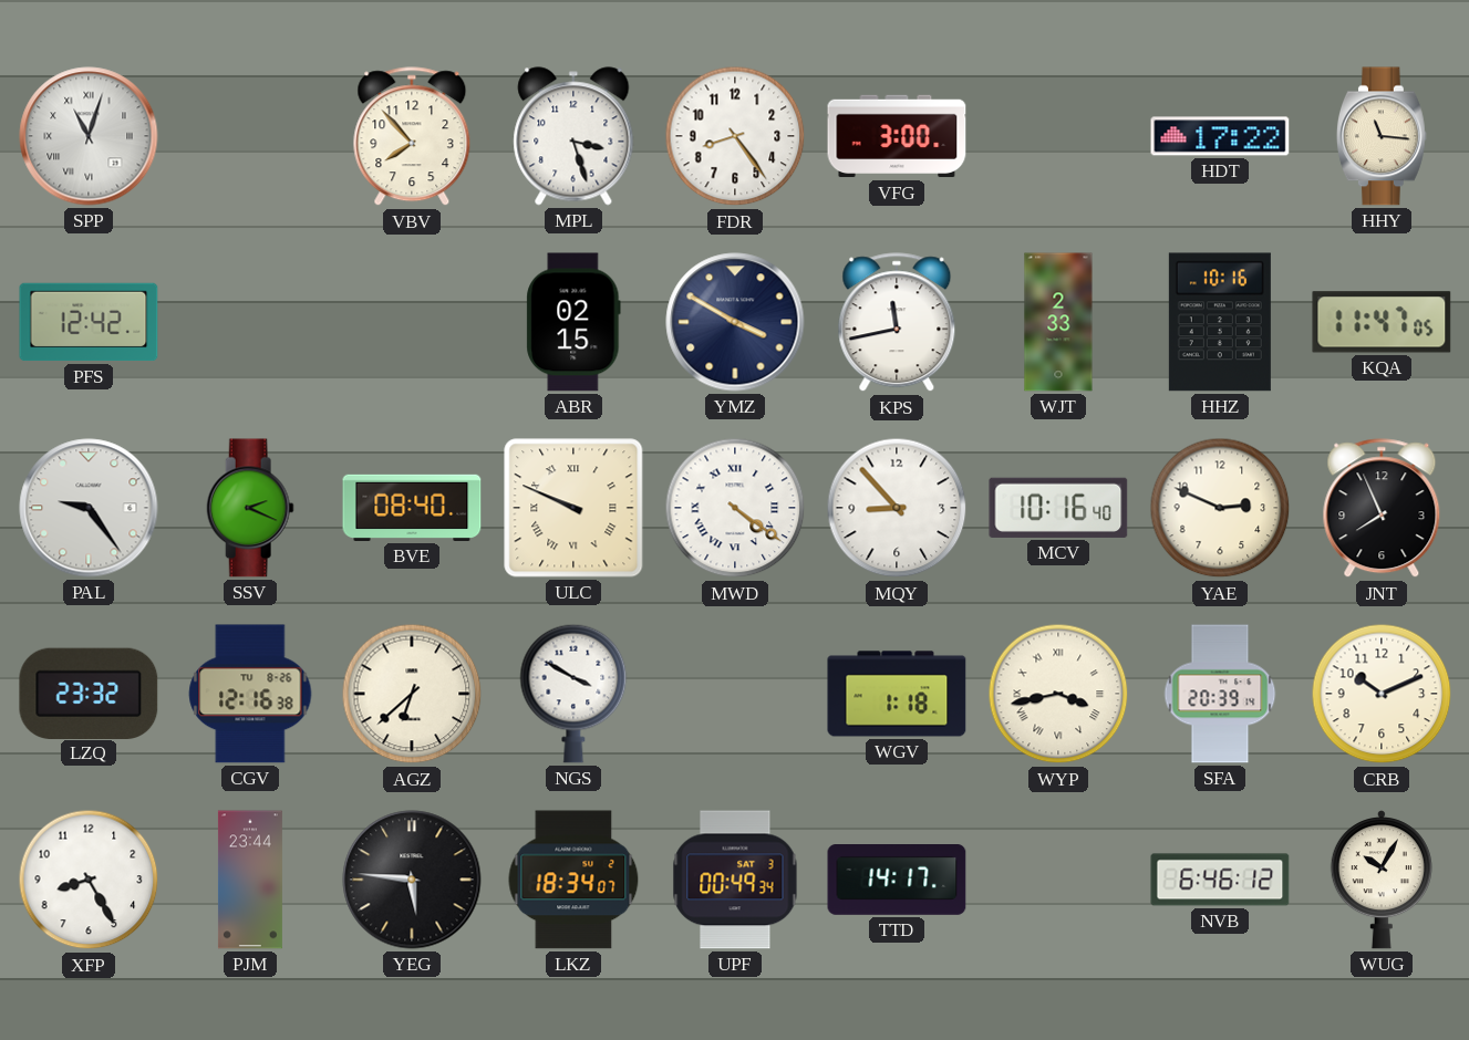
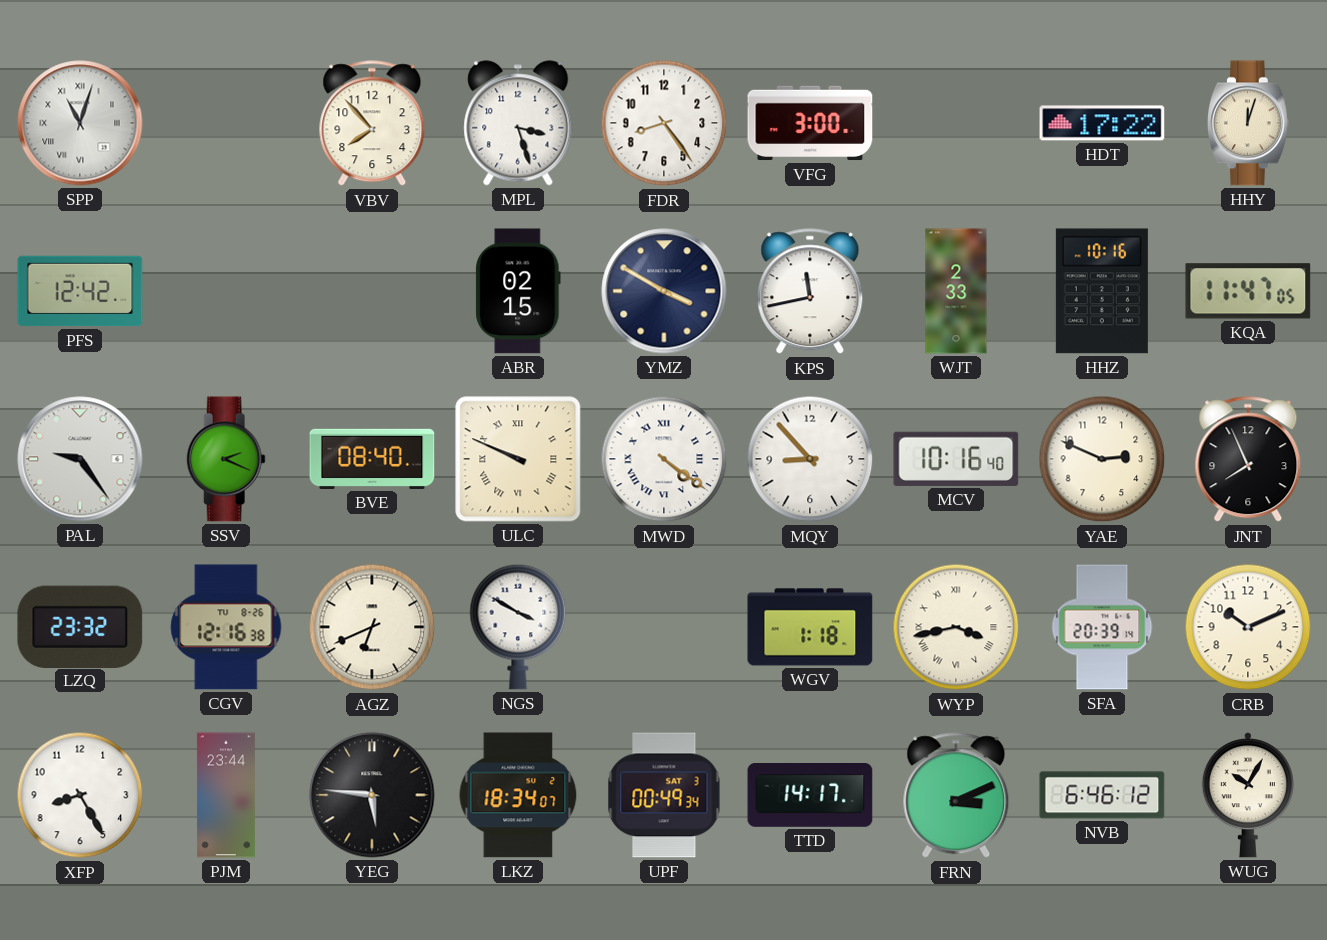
HHY: 11:16 -> 12:03 (1248, 123)
AGZ: 6:38 -> 6:41 (372, 627)
FRN: none -> 3:11 (956, 796)
